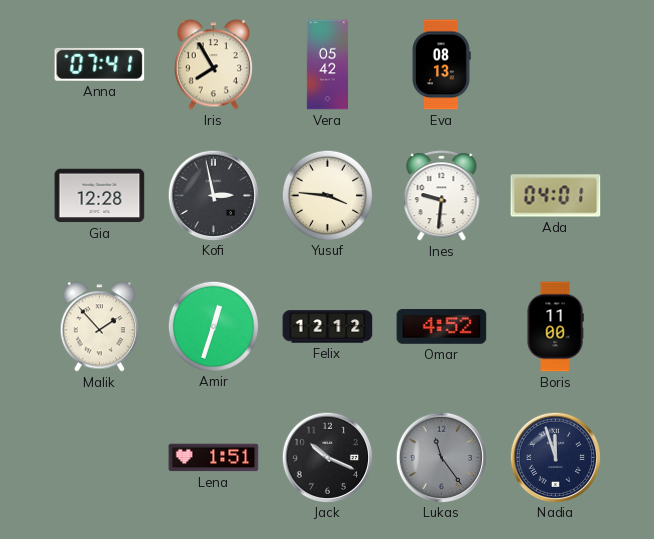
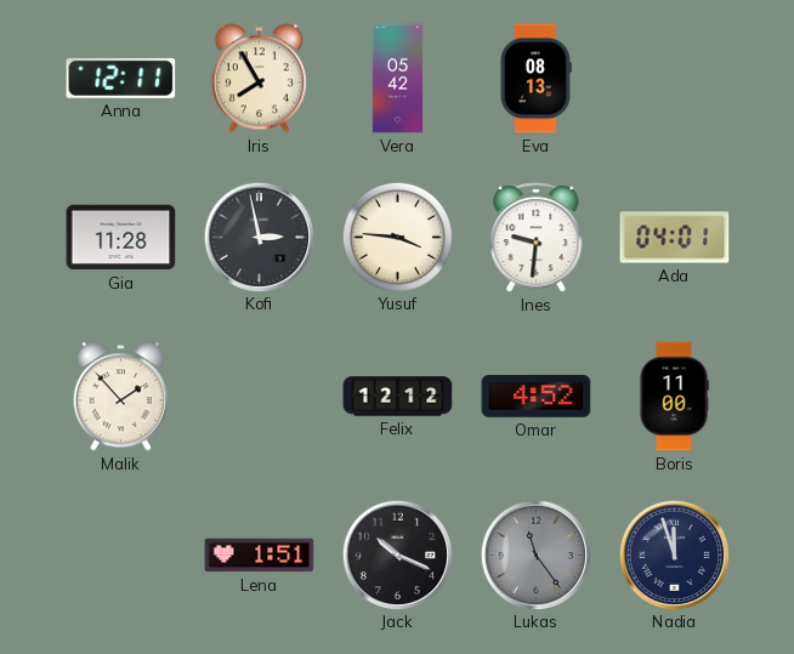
Anna: 07:41 -> 12:11 (121, 78)
Gia: 12:28 -> 11:28 (121, 238)
Amir: 12:33 -> none (213, 326)
